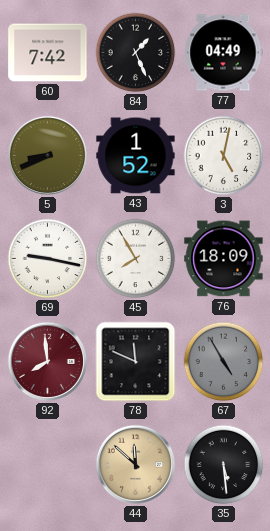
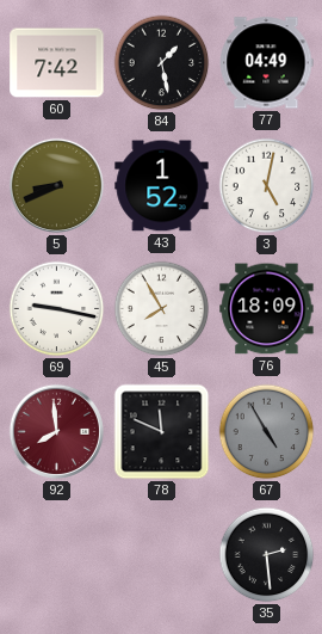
84: 1:26 -> 1:28 (162, 63)
44: 11:52 -> none (135, 464)
35: 5:29 -> 2:29 (267, 555)
